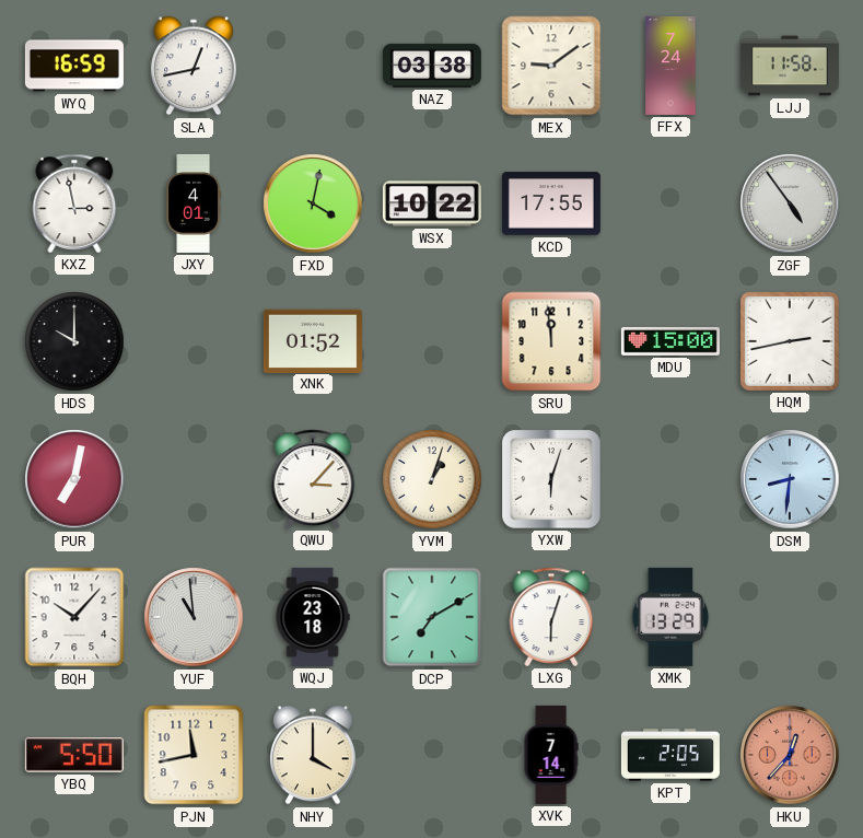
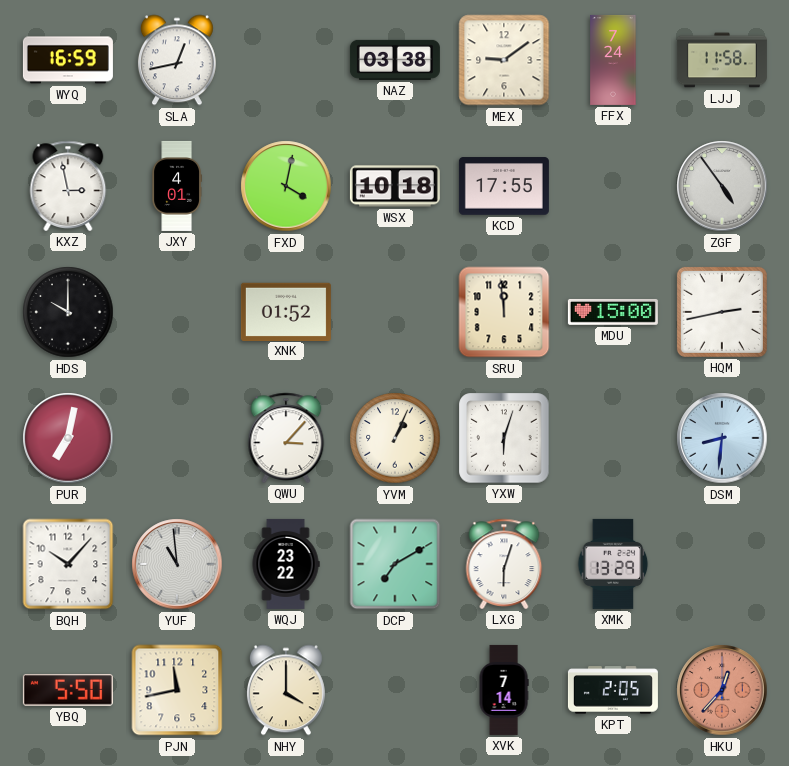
WSX: 10:22 -> 10:18 (395, 186)
YVM: 1:03 -> 1:04 (395, 438)
WQJ: 23:18 -> 23:22 (286, 564)
